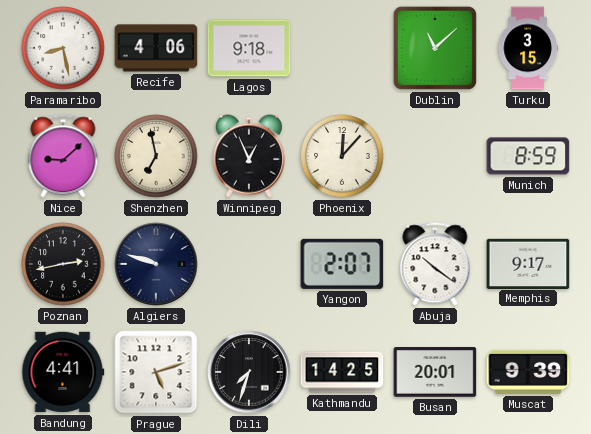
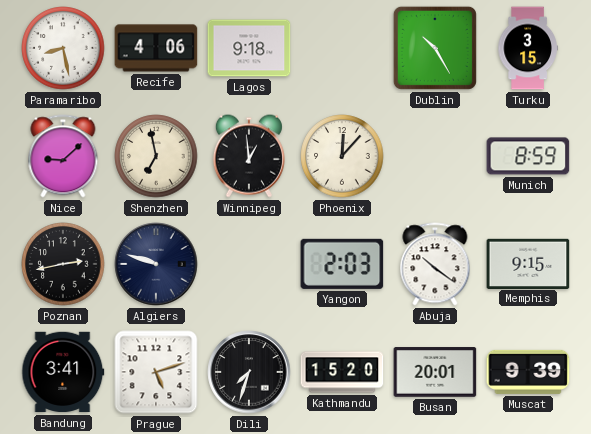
Dublin: 11:08 -> 10:25 (435, 48)
Winnipeg: 12:56 -> 12:59 (249, 156)
Yangon: 2:07 -> 2:03 (342, 264)
Memphis: 9:17 -> 9:15 (528, 263)
Bandung: 4:41 -> 3:41 (63, 372)
Kathmandu: 14:25 -> 15:20 (342, 372)
